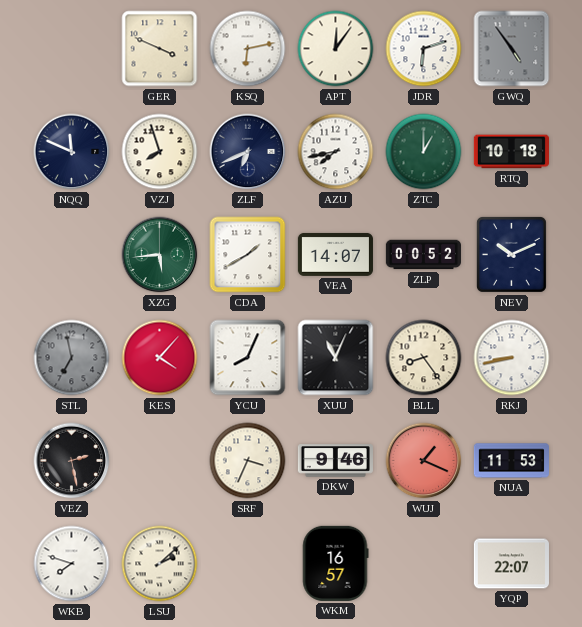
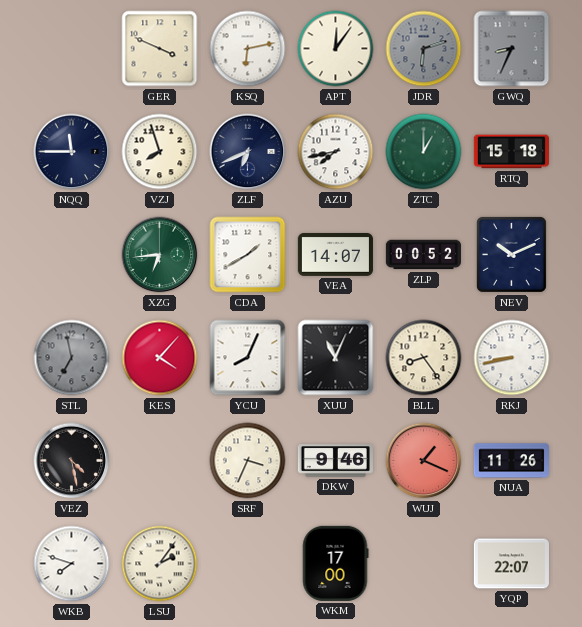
JDR dial: white -> grey (424, 49)
GWQ: 4:54 -> 8:34 (512, 49)
NQQ: 11:49 -> 11:45 (72, 152)
RTQ: 10:18 -> 15:18 (511, 152)
XZG: 5:44 -> 6:44 (160, 255)
VEZ: 2:28 -> 4:28 (72, 461)
NUA: 11:53 -> 11:26 (511, 461)
LSU: 2:08 -> 2:06 (160, 564)
WKM: 16:57 -> 17:00 (336, 563)
